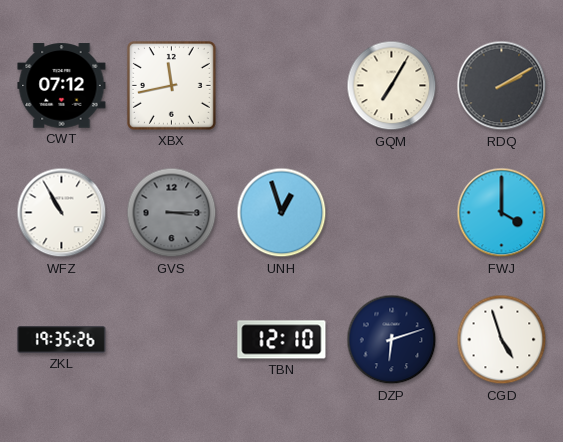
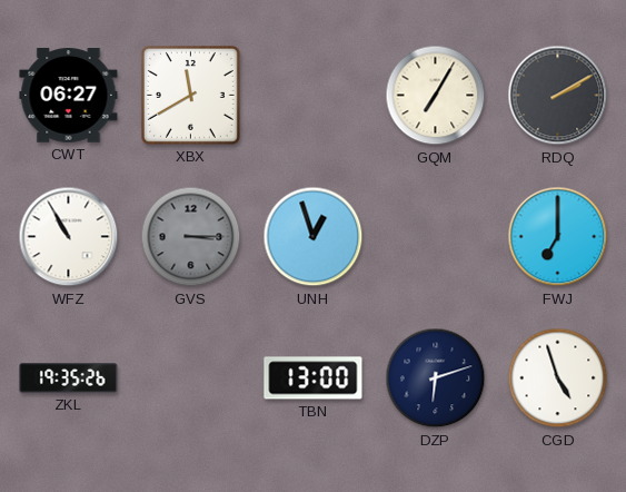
CWT: 07:12 -> 06:27 (69, 96)
XBX: 11:43 -> 11:40 (190, 95)
FWJ: 4:00 -> 7:00 (558, 237)
TBN: 12:10 -> 13:00 (314, 378)
